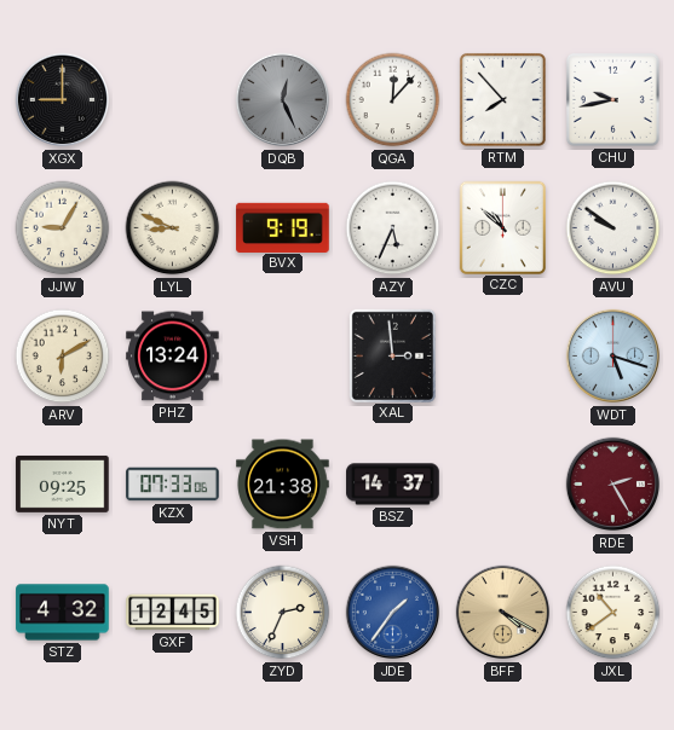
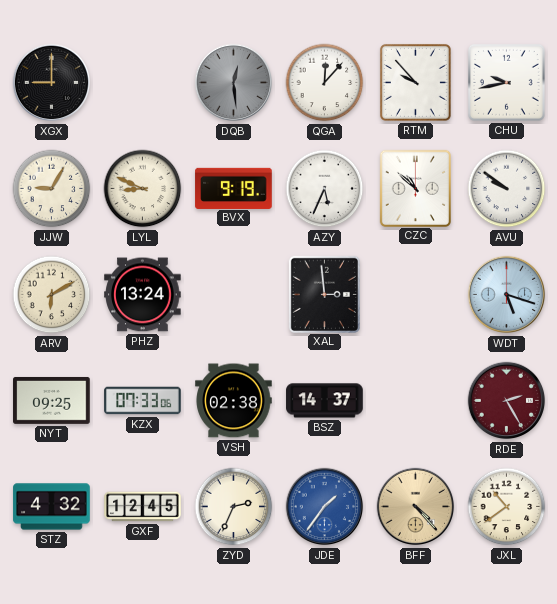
DQB: 12:26 -> 12:29 (234, 83)
RTM: 7:53 -> 9:53 (415, 82)
VSH: 21:38 -> 02:38 (234, 401)
BFF: 4:20 -> 4:23 (416, 507)
